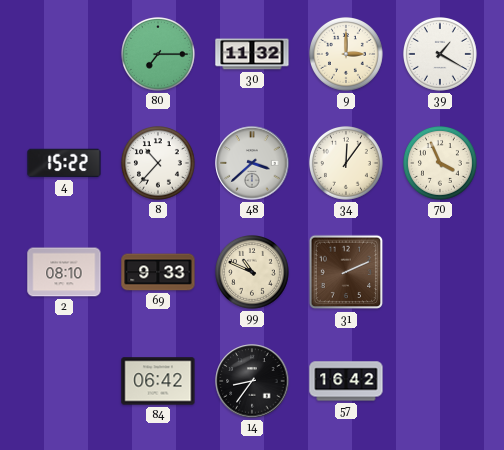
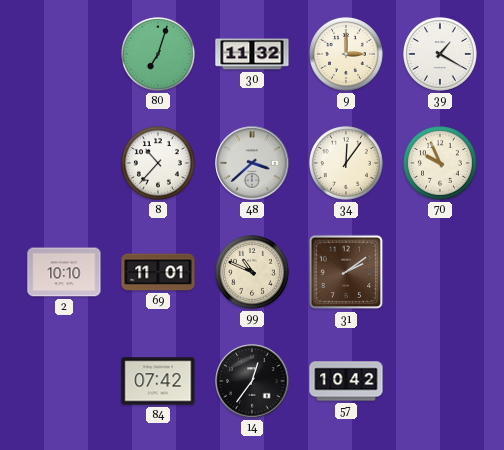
80: 7:15 -> 7:03 (159, 55)
4: 15:22 -> none (64, 163)
70: 3:56 -> 9:56 (441, 164)
2: 08:10 -> 10:10 (64, 272)
69: 9:33 -> 11:01 (158, 272)
31: 2:11 -> 2:09 (346, 272)
84: 06:42 -> 07:42 (158, 381)
14: 8:36 -> 12:36 (252, 381)
57: 16:42 -> 10:42 (346, 381)
